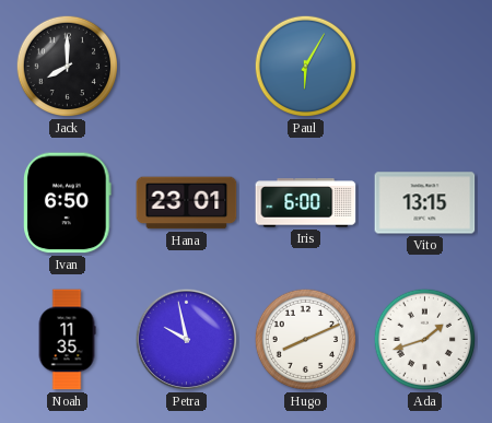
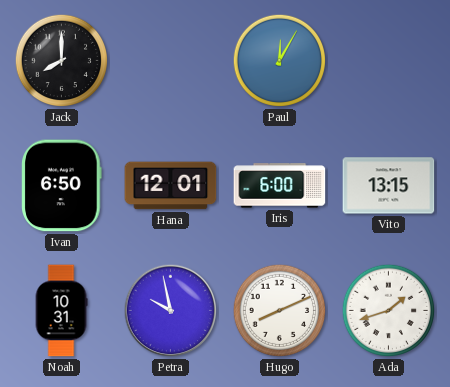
Paul: 6:05 -> 12:05 (280, 61)
Hana: 23:01 -> 12:01 (171, 186)
Noah: 11:35 -> 10:31 (61, 311)
